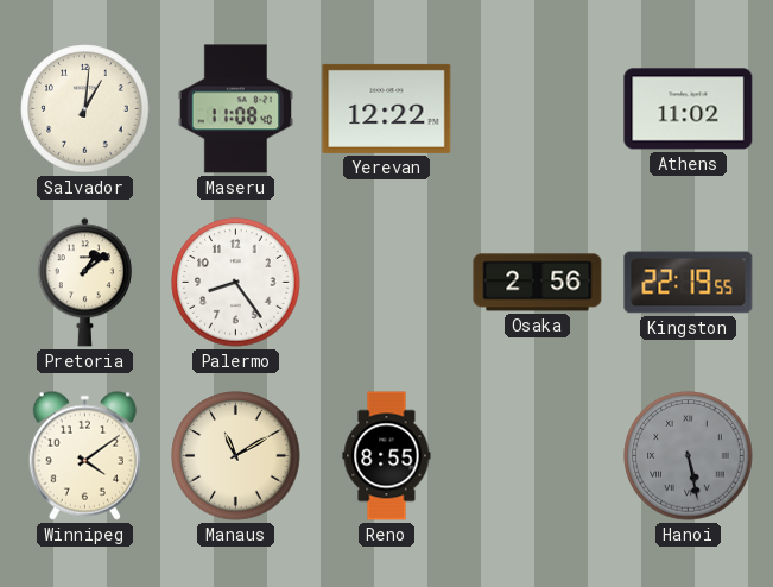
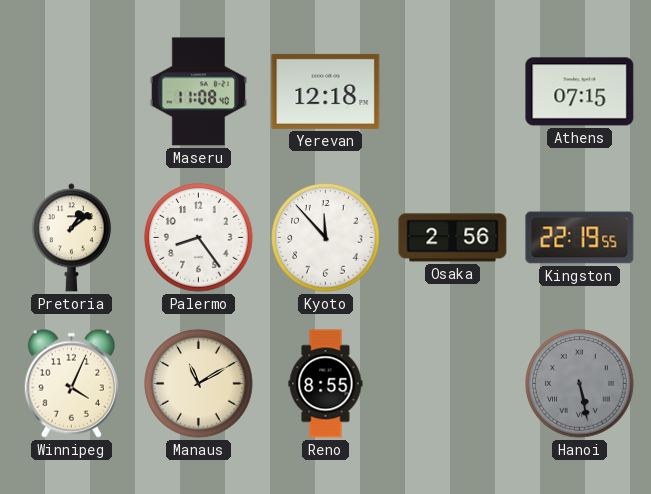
Salvador: 1:01 -> none (85, 109)
Yerevan: 12:22 -> 12:18 (326, 91)
Athens: 11:02 -> 07:15 (580, 92)
Kyoto: none -> 11:53 (326, 238)
Winnipeg: 4:09 -> 4:04 (71, 383)
